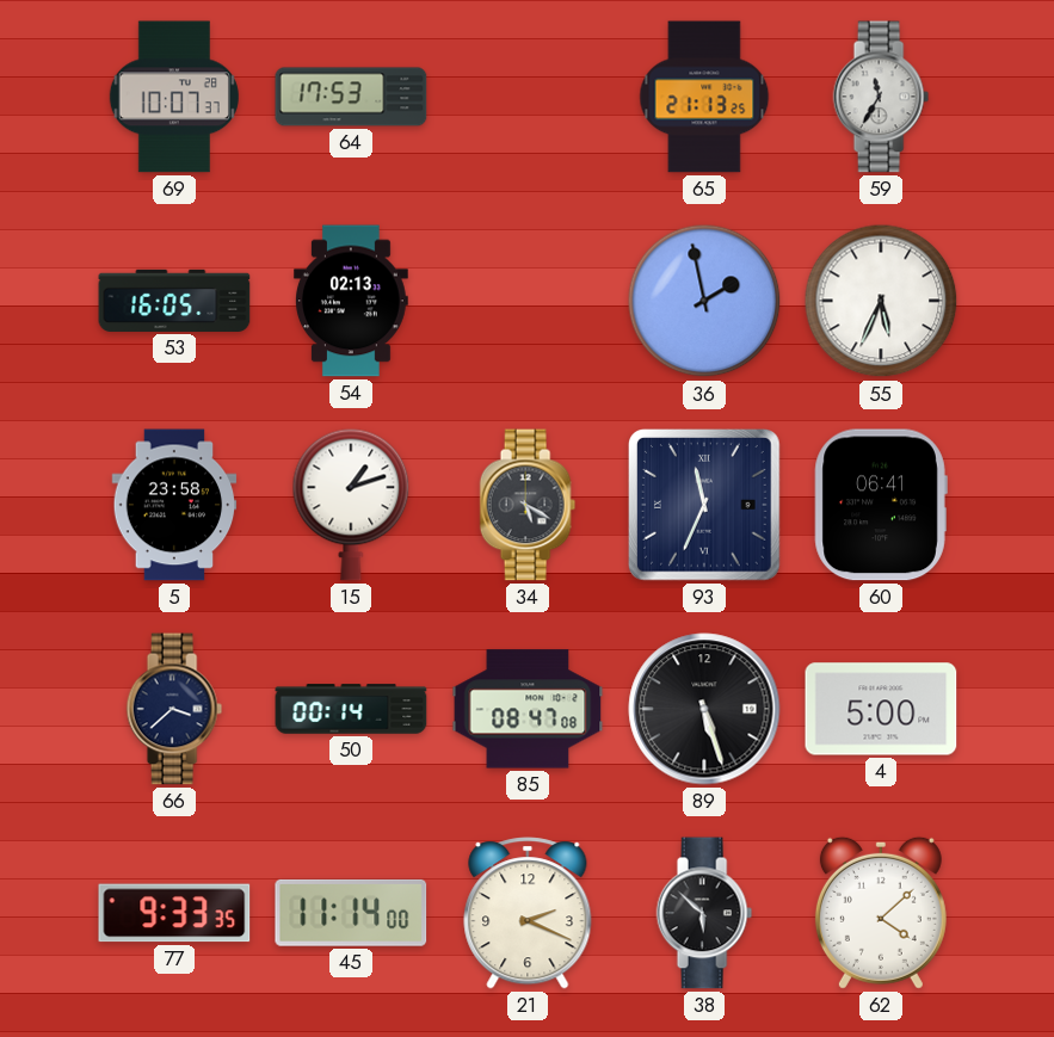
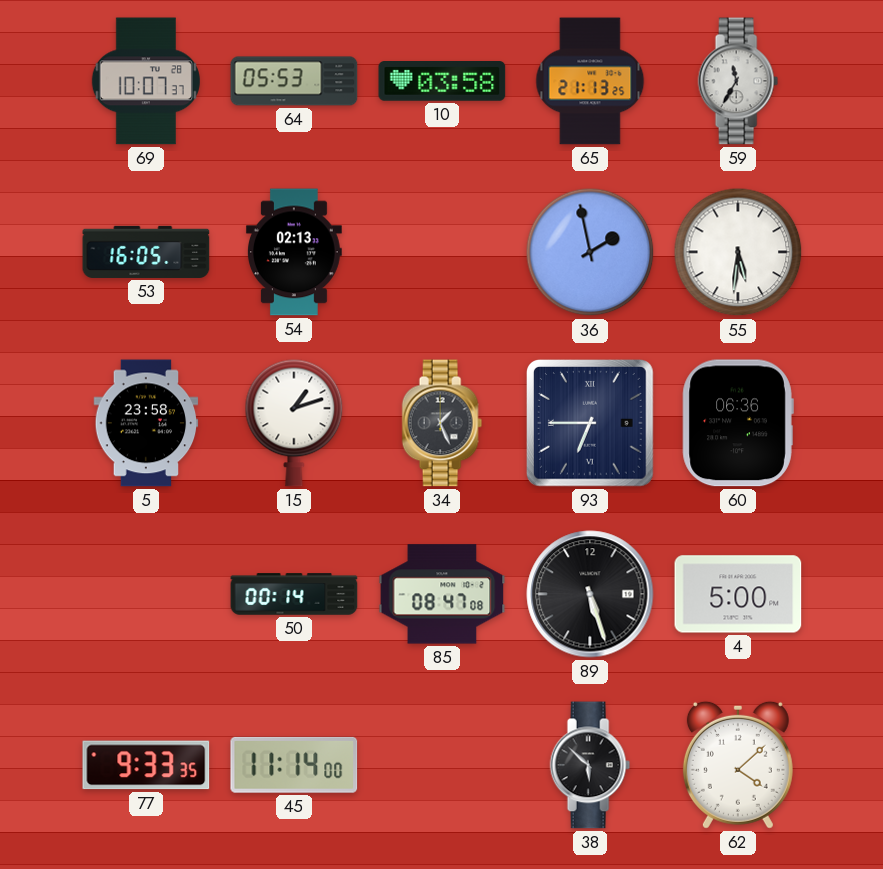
64: 17:53 -> 05:53 (294, 81)
10: none -> 03:58 (442, 82)
55: 5:34 -> 5:31 (738, 252)
34: 5:20 -> 1:26 (442, 423)
93: 11:34 -> 6:45 (591, 424)
60: 06:41 -> 06:36 (738, 423)
66: 3:38 -> none (174, 709)
21: 2:19 -> none (528, 913)
